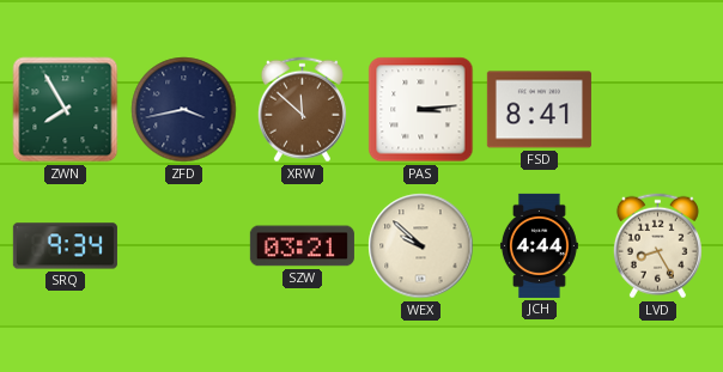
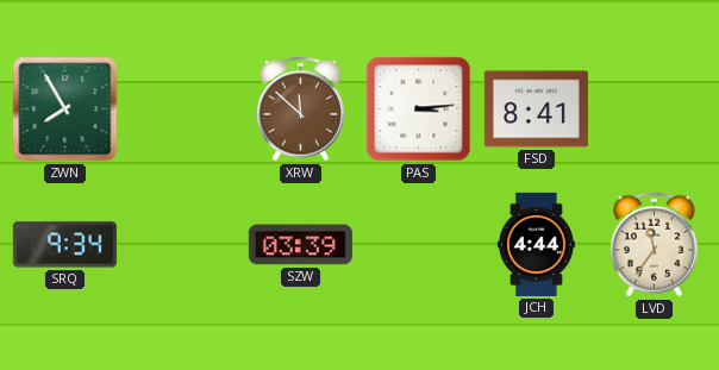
ZFD: 3:43 -> none (184, 110)
SZW: 03:21 -> 03:39 (300, 245)
WEX: 9:52 -> none (421, 246)
LVD: 8:25 -> 11:36 (654, 245)
